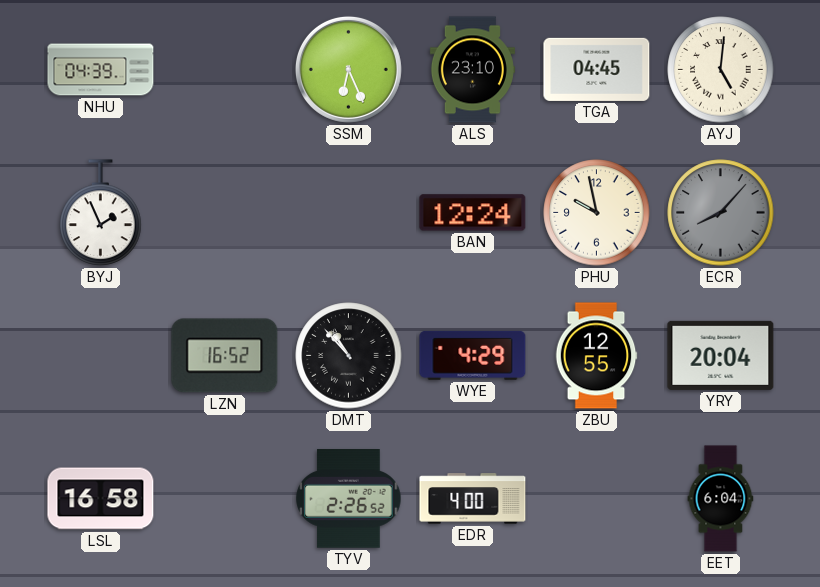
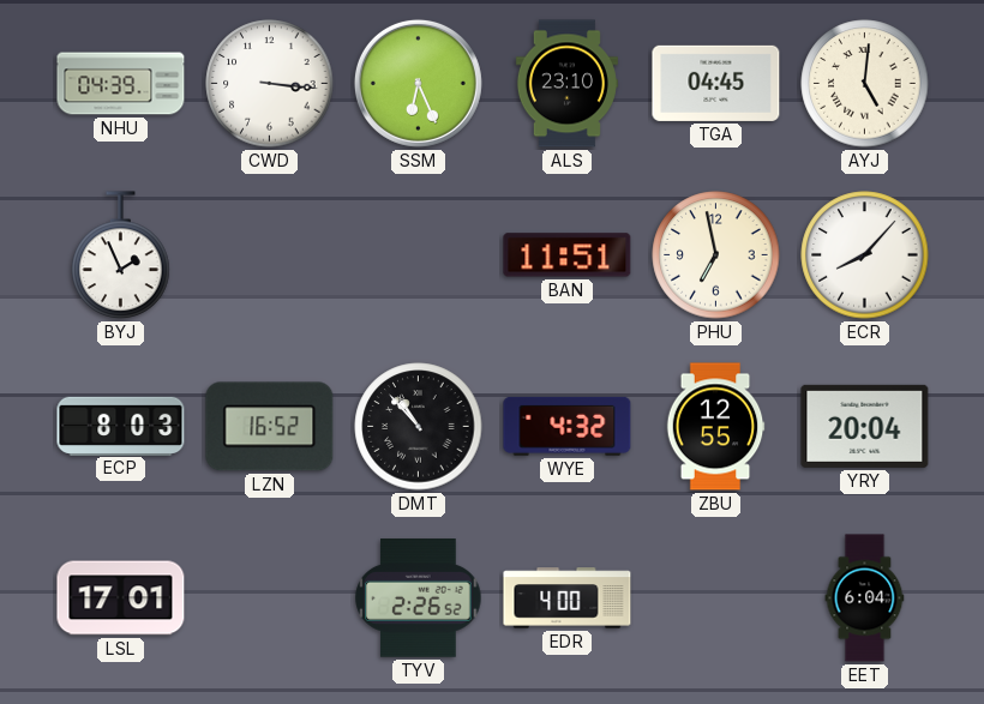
CWD: none -> 3:16 (270, 84)
BAN: 12:24 -> 11:51 (568, 255)
PHU: 9:58 -> 6:58 (716, 255)
ECR dial: grey -> white (865, 255)
ECP: none -> 8:03 (121, 426)
WYE: 4:29 -> 4:32 (568, 426)
LSL: 16:58 -> 17:01 (121, 598)
